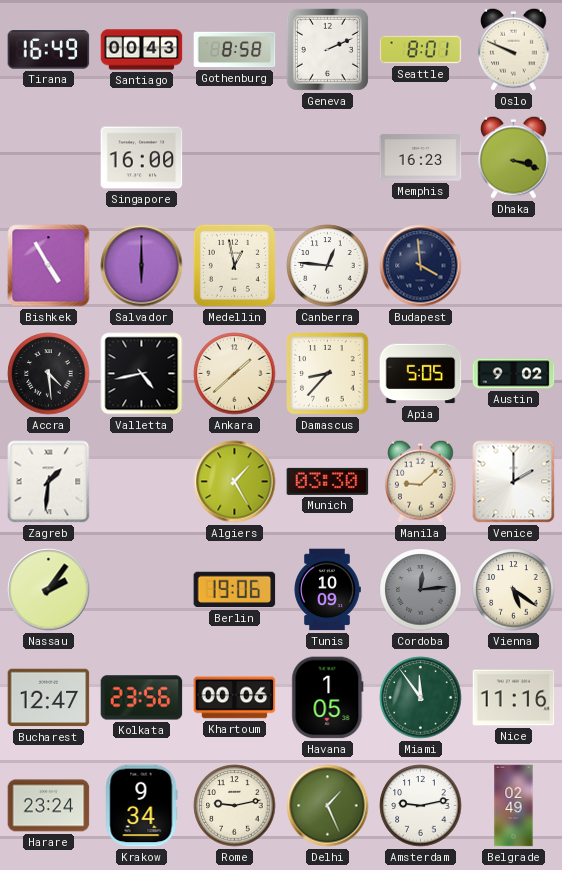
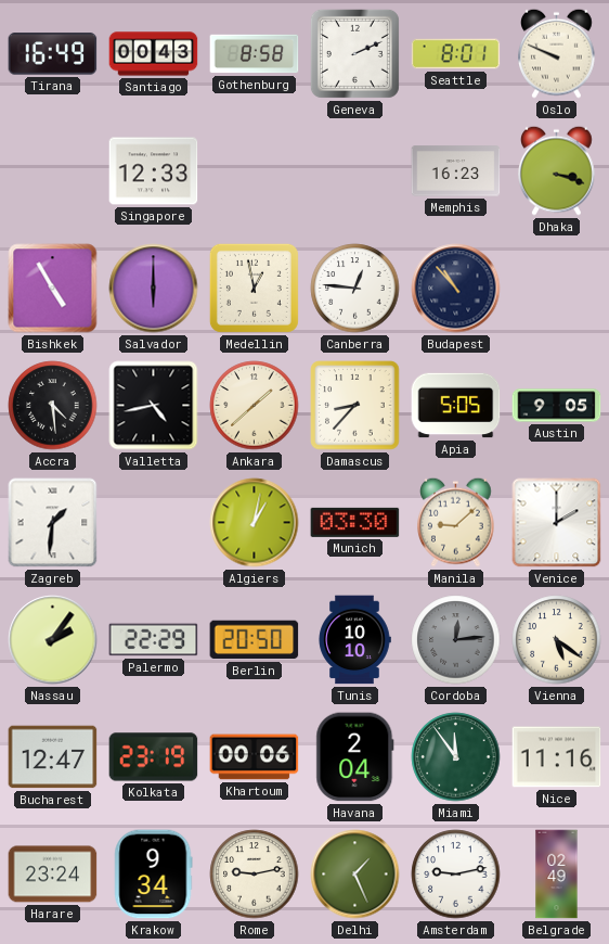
Singapore: 16:00 -> 12:33 (154, 171)
Budapest: 3:59 -> 10:53 (456, 289)
Austin: 9:02 -> 9:05 (557, 406)
Algiers: 1:25 -> 1:02 (255, 523)
Palermo: none -> 22:29 (154, 640)
Berlin: 19:06 -> 20:50 (255, 640)
Tunis: 10:09 -> 10:10 (354, 640)
Kolkata: 23:56 -> 23:19 (154, 757)
Havana: 1:05 -> 2:04 (355, 757)
